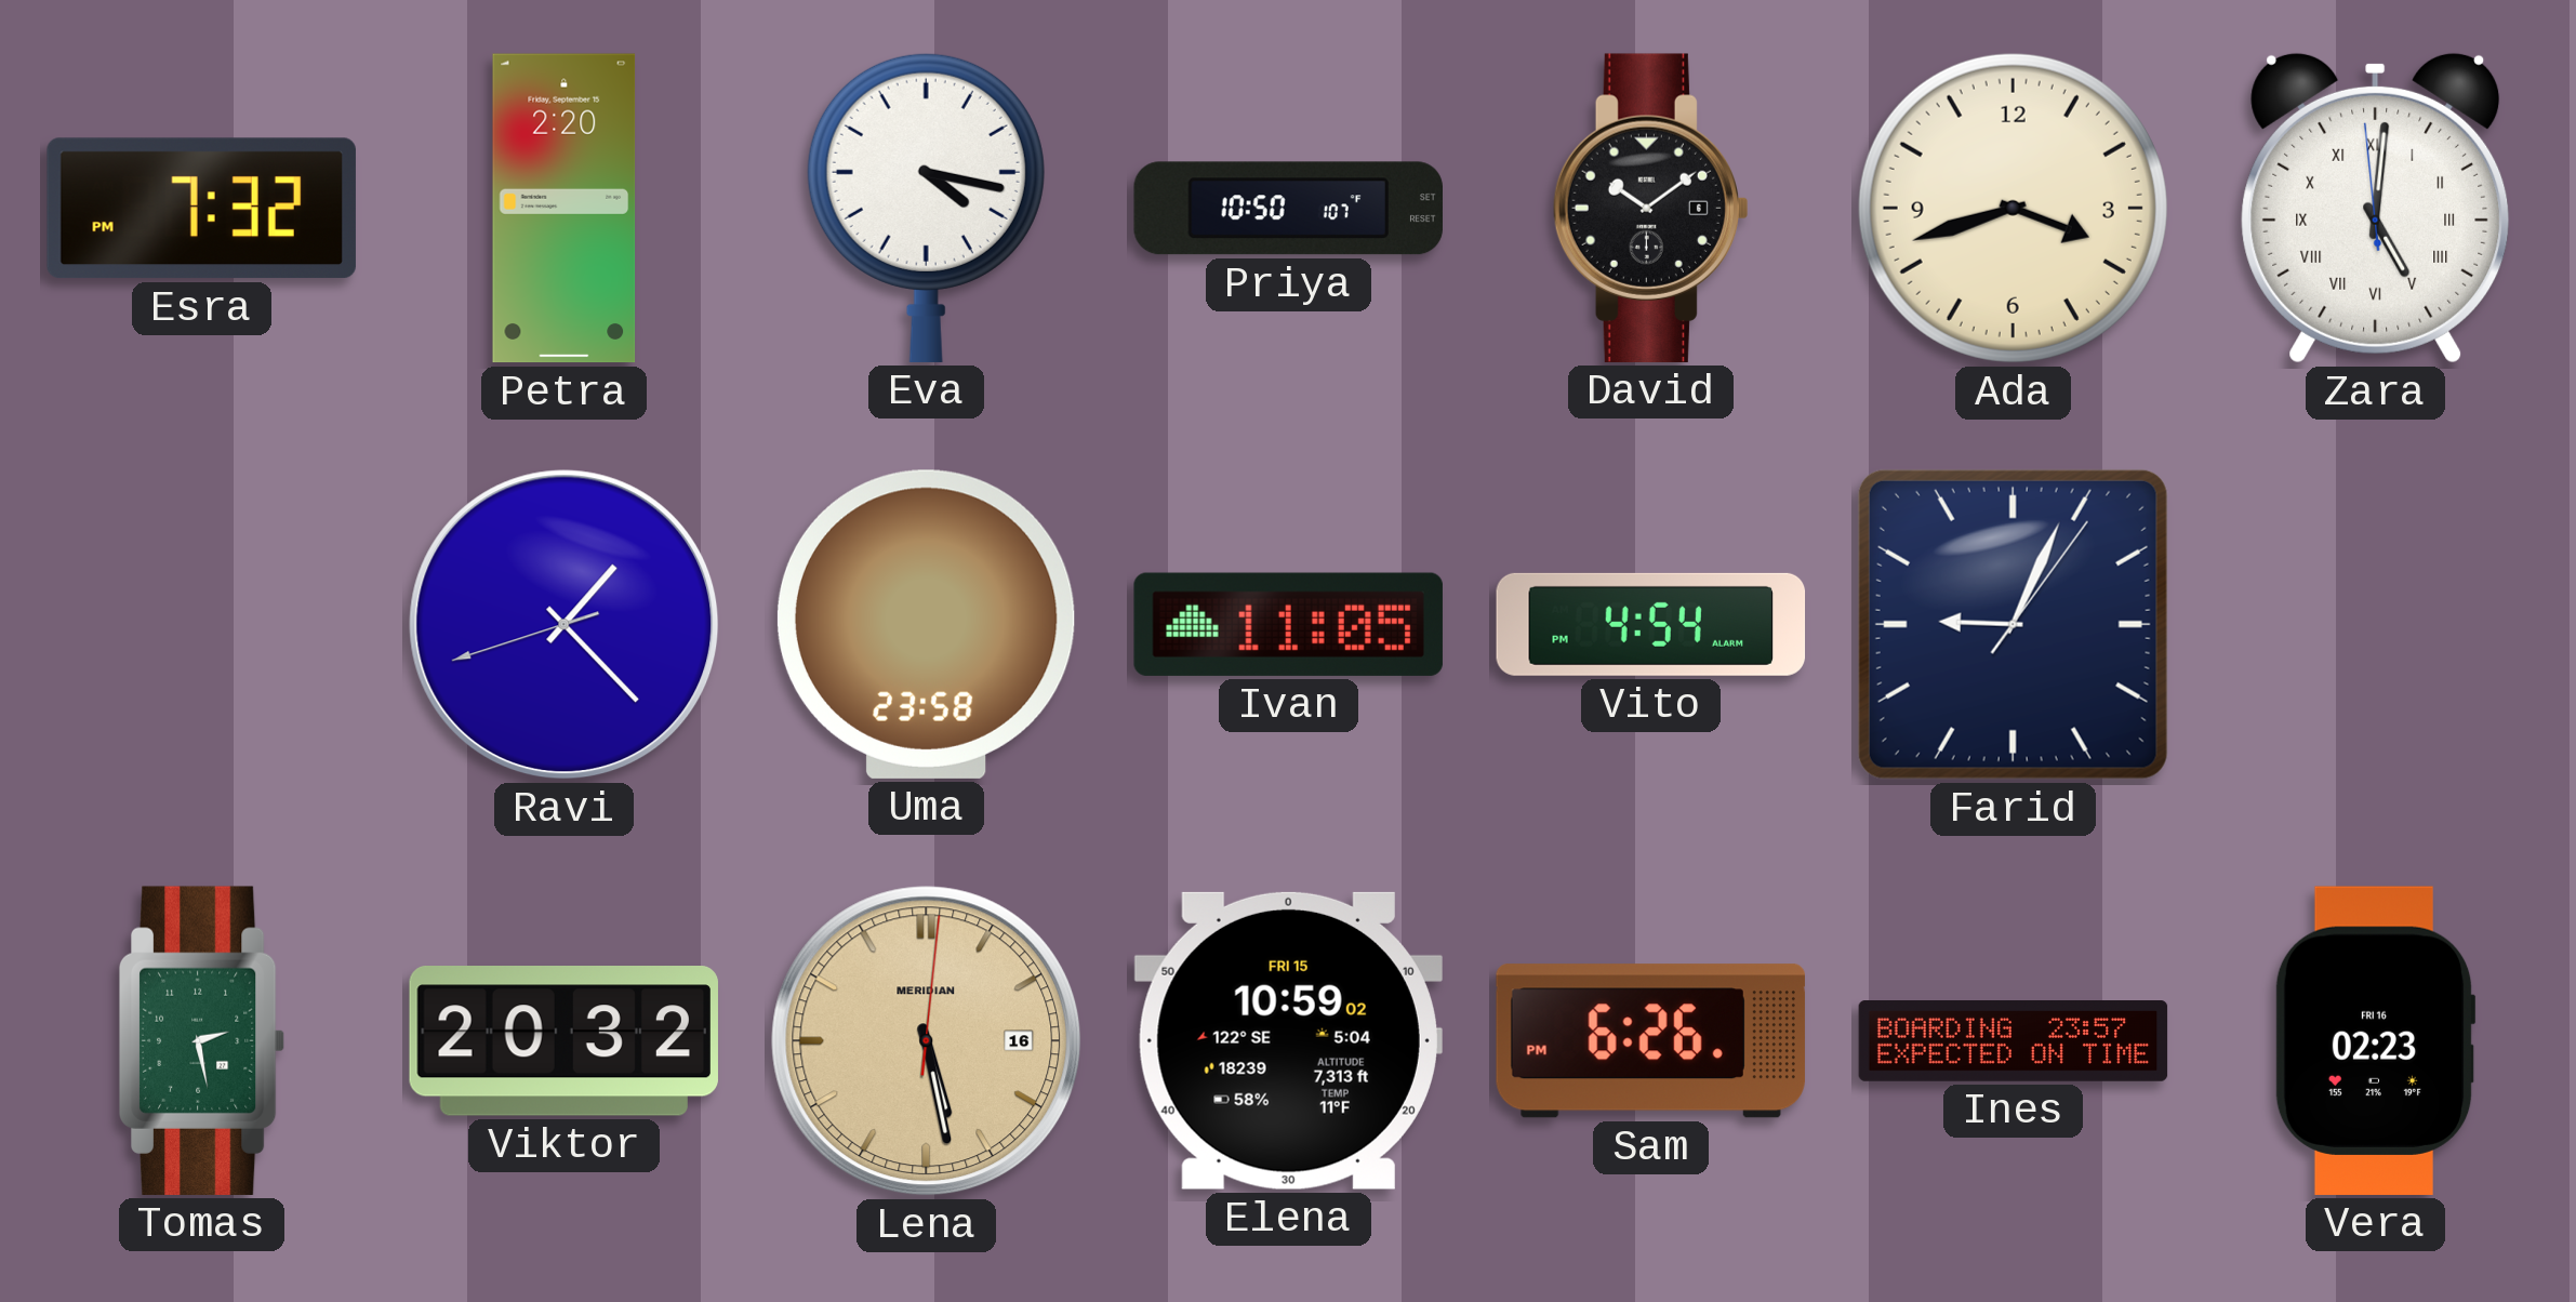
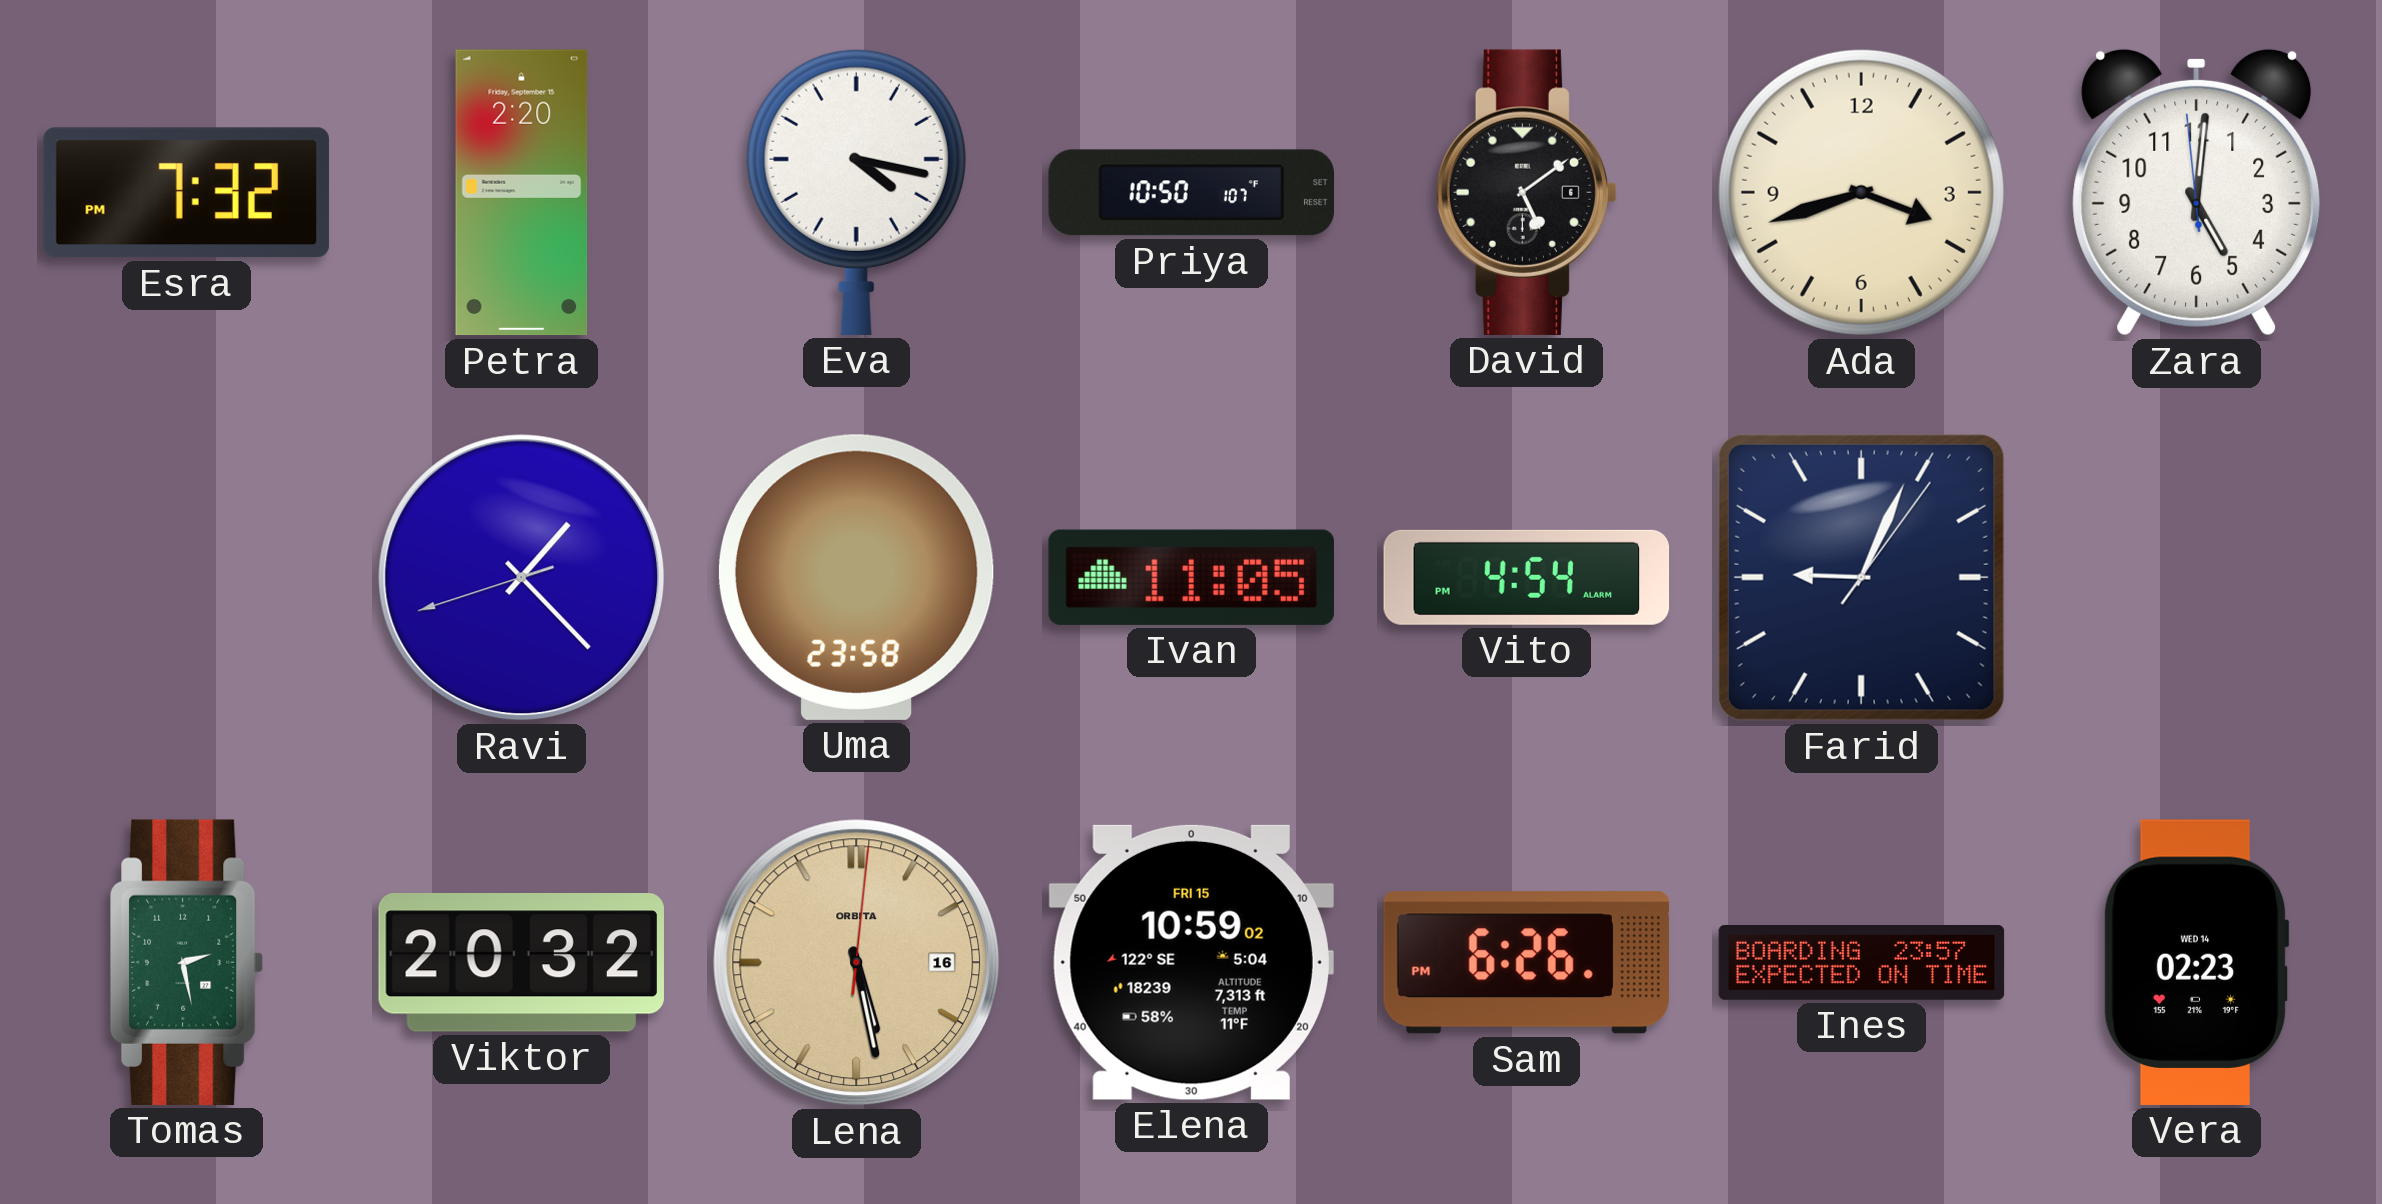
David: 10:09 -> 5:09 (1526, 192)
Zara numerals: Roman -> Arabic (2197, 192)
Lena brand: MERIDIAN -> ORBITA (857, 963)
Vera date: FRI 16 -> WED 14 (2196, 962)
